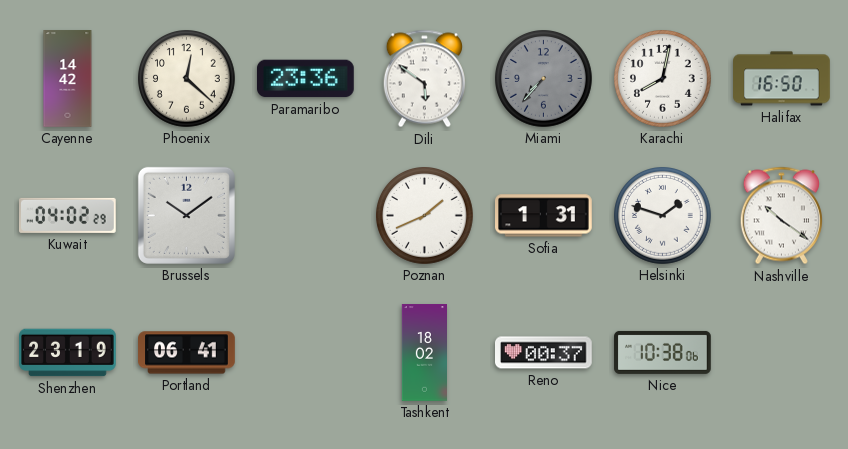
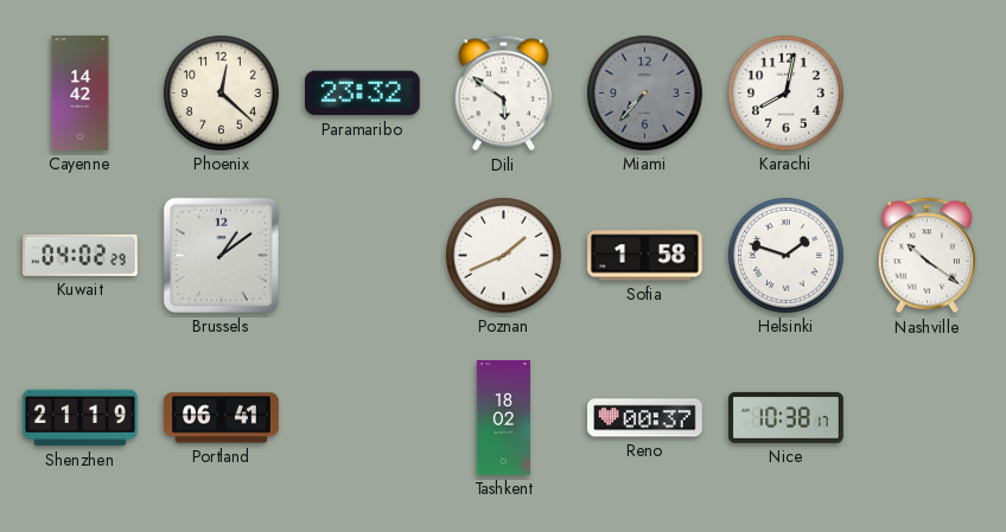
Paramaribo: 23:36 -> 23:32 (363, 94)
Halifax: 16:50 -> none (782, 79)
Brussels: 10:09 -> 1:09 (221, 255)
Sofia: 1:31 -> 1:58 (645, 256)
Shenzhen: 23:19 -> 21:19 (81, 418)
Nice: 10:38:06 -> 10:38:17 (787, 417)
